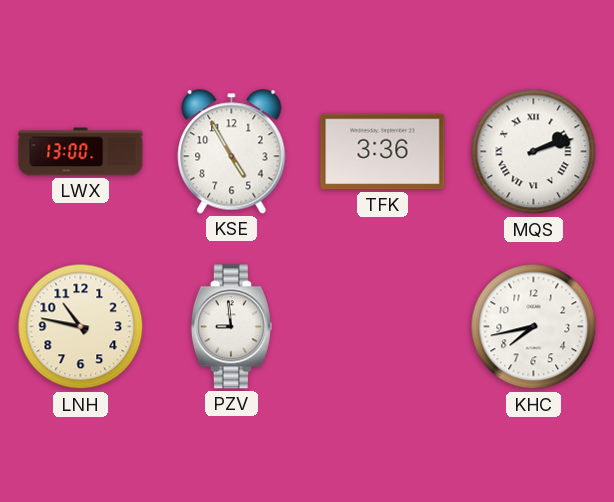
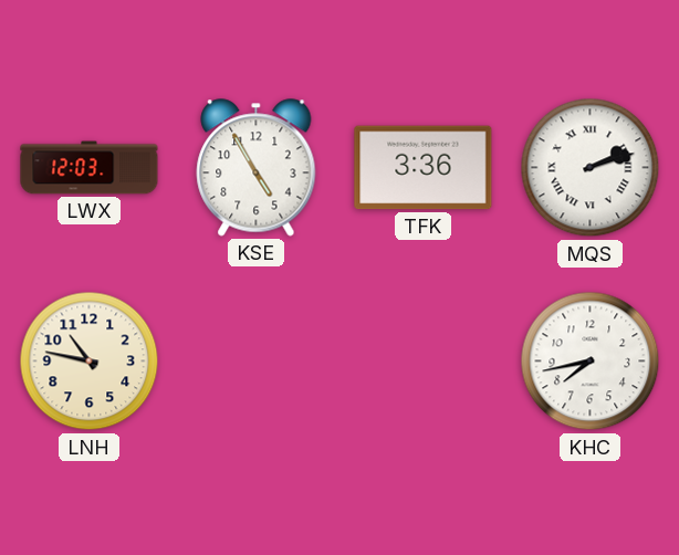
LWX: 13:00 -> 12:03 (90, 168)
PZV: 8:59 -> none (231, 327)
